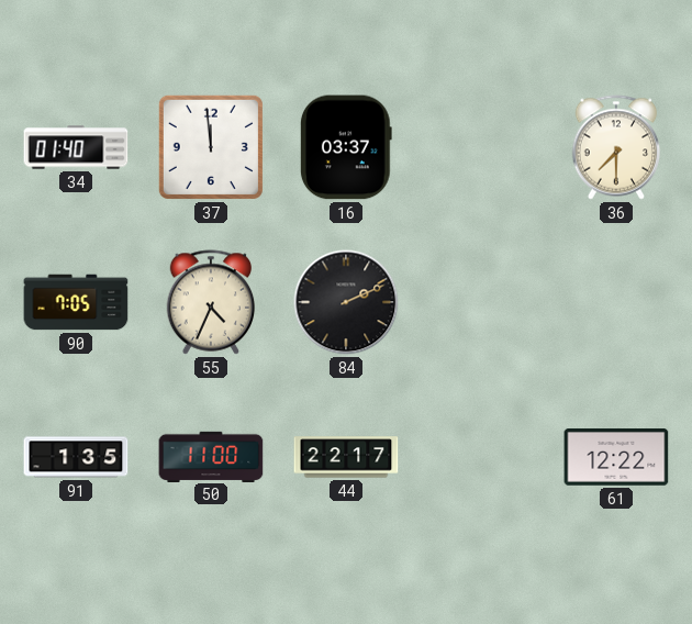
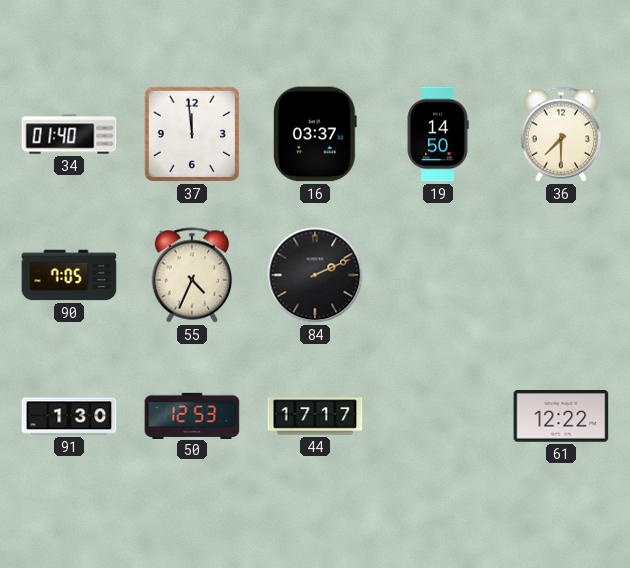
19: none -> 14:50 (438, 134)
91: 1:35 -> 1:30 (69, 416)
50: 11:00 -> 12:53 (192, 415)
44: 22:17 -> 17:17 (315, 416)
